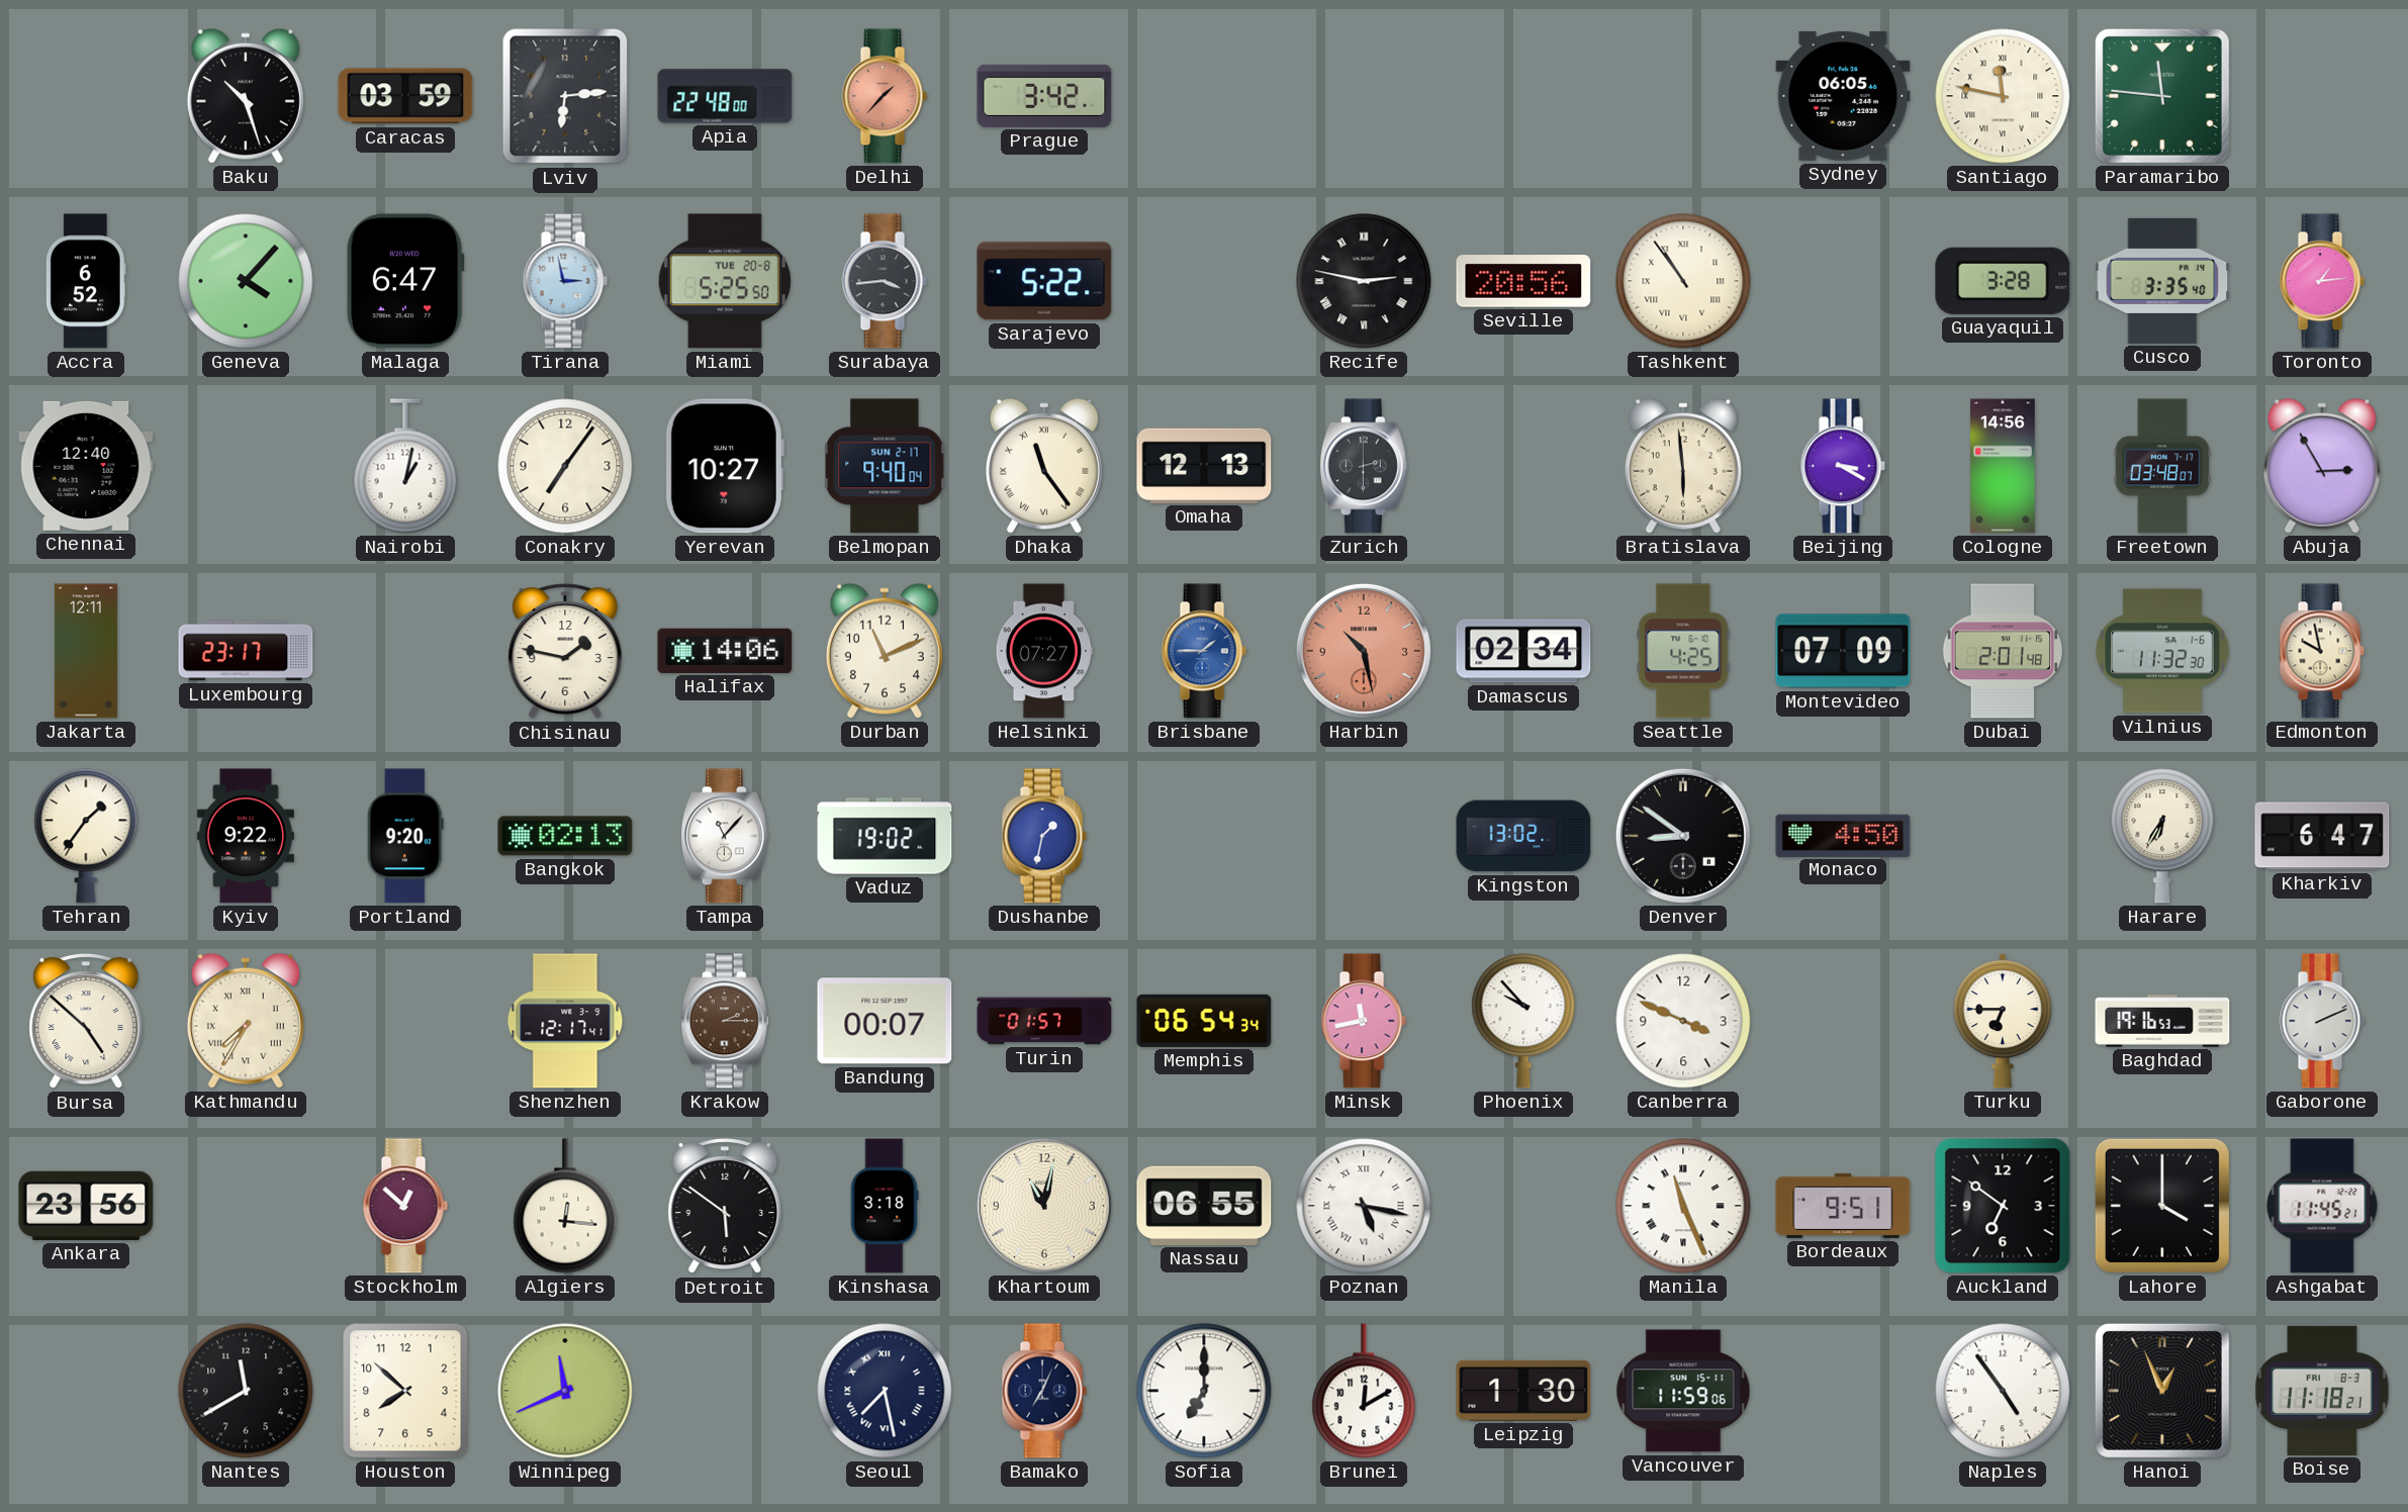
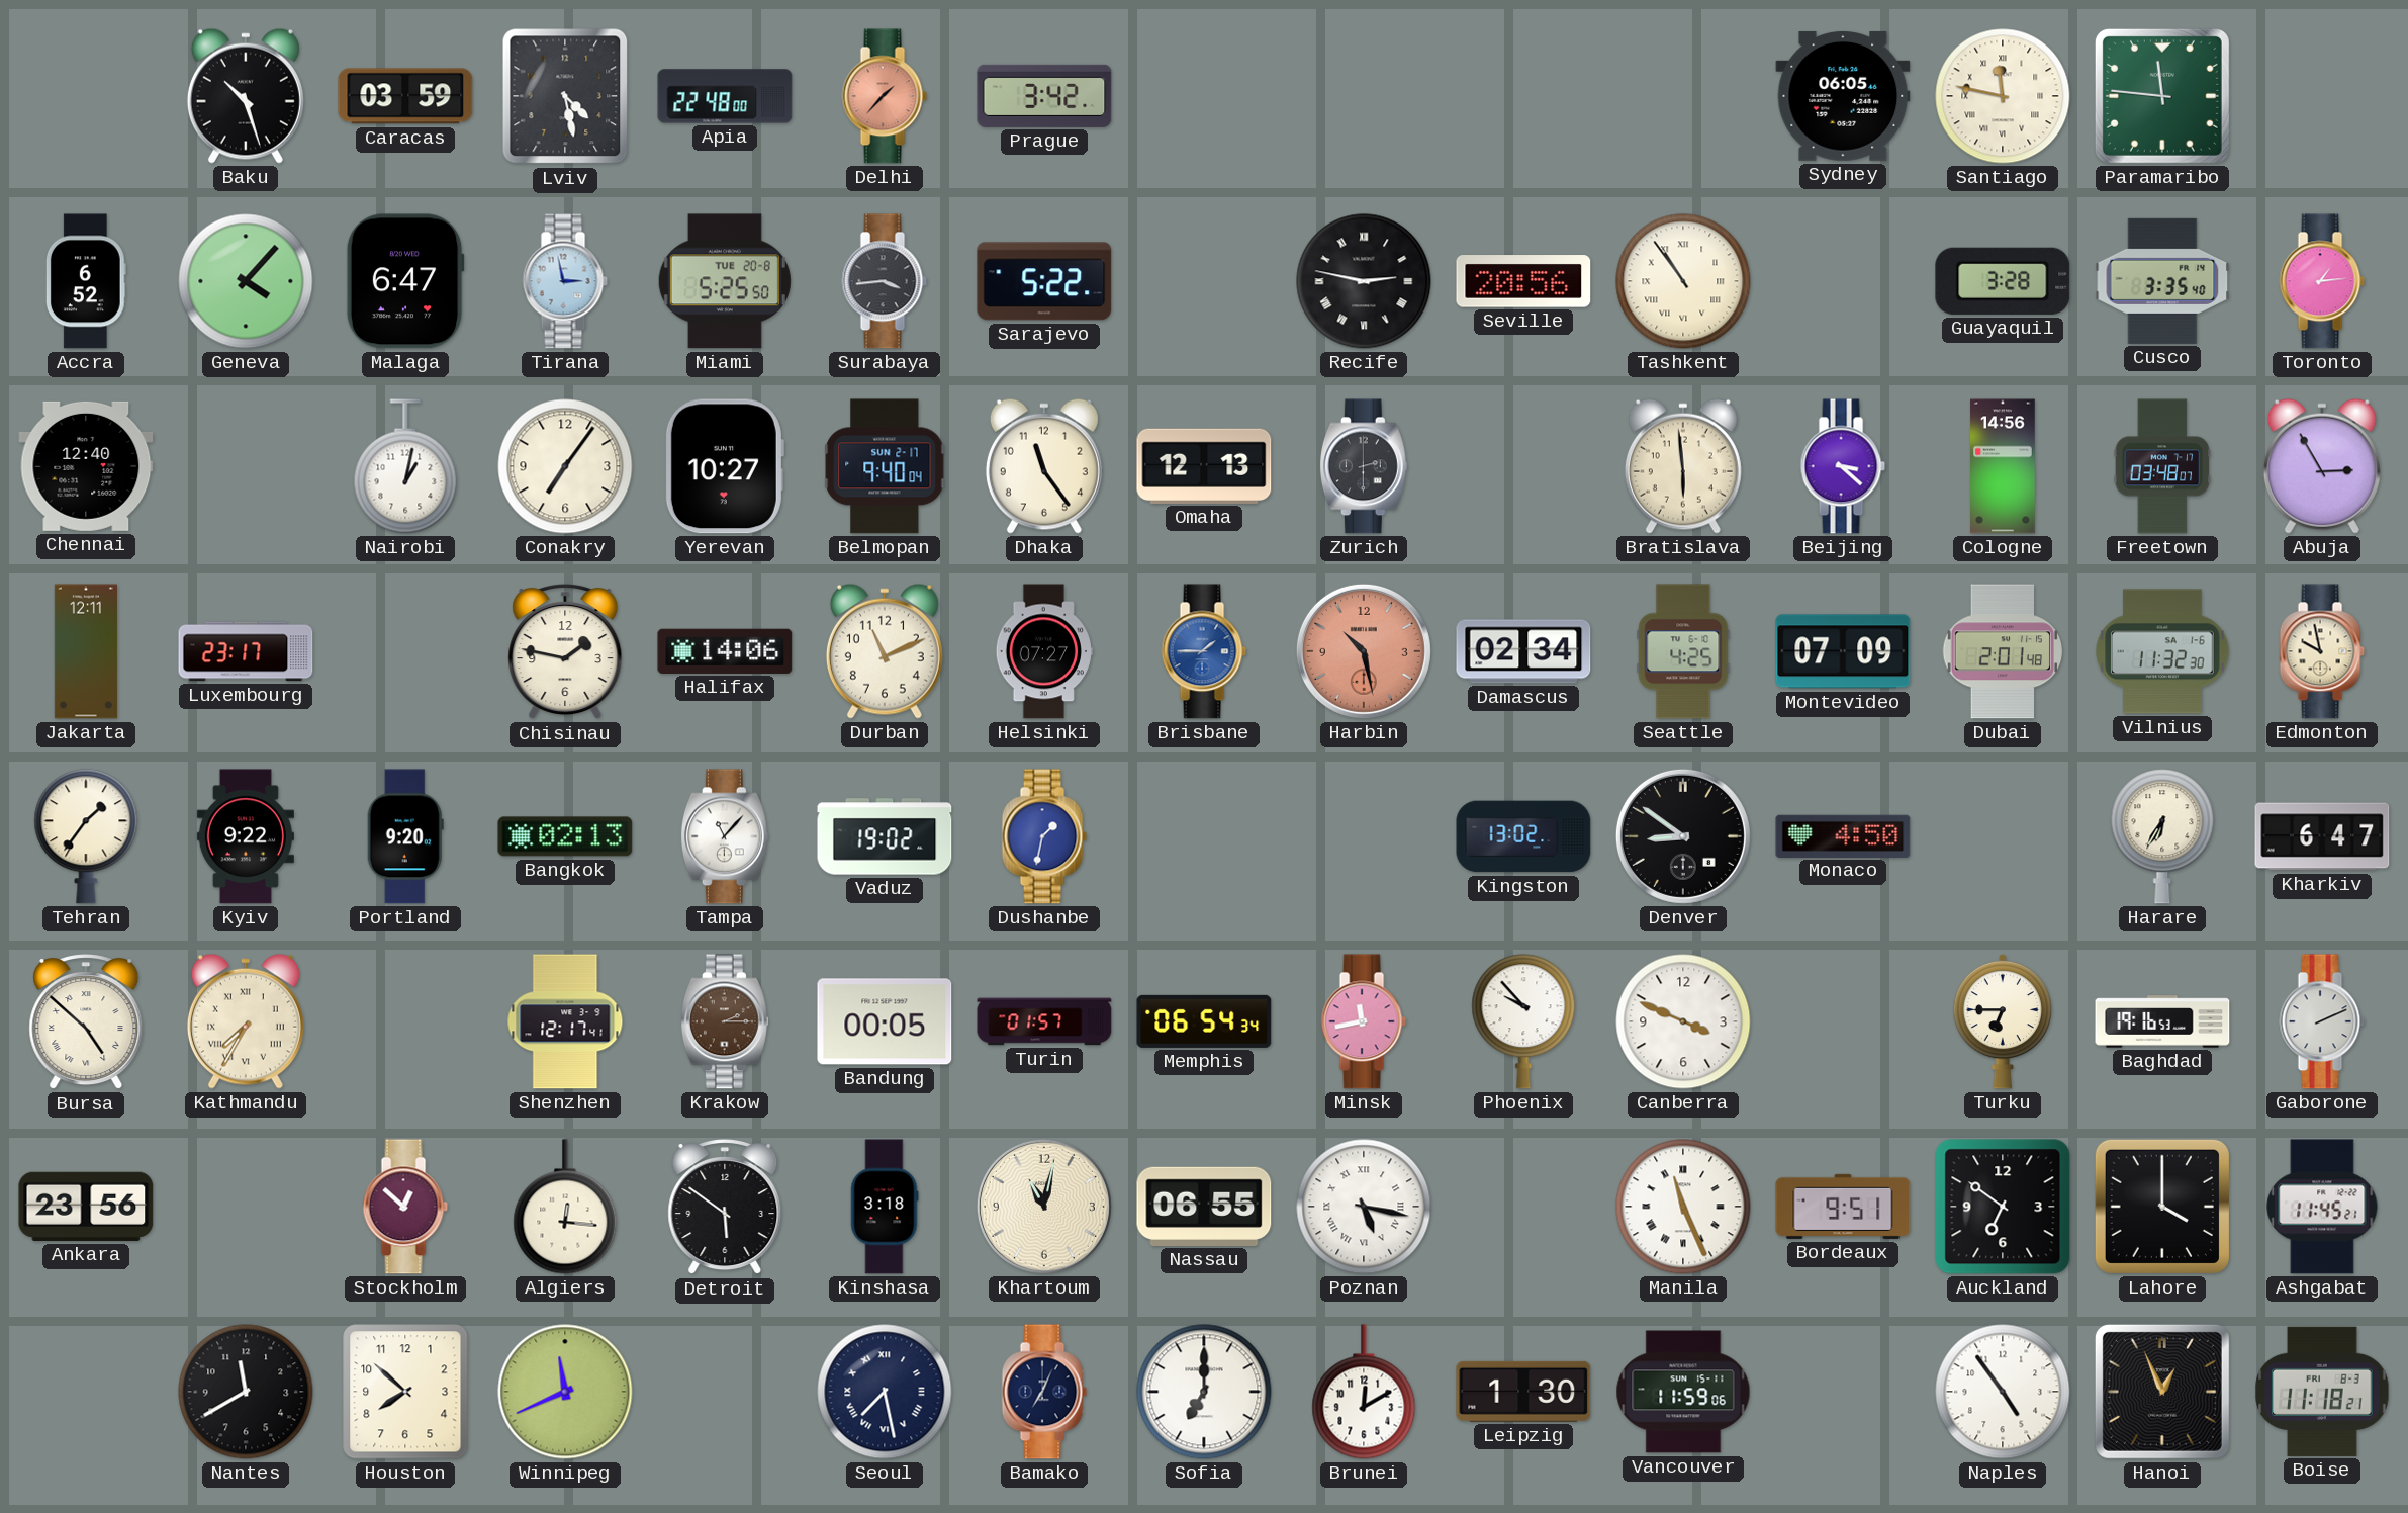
Lviv: 6:14 -> 4:28 (565, 96)
Dhaka numerals: Roman -> Arabic (1044, 466)
Beijing: 3:20 -> 3:22 (1843, 466)
Bandung: 00:07 -> 00:05 (885, 1021)
